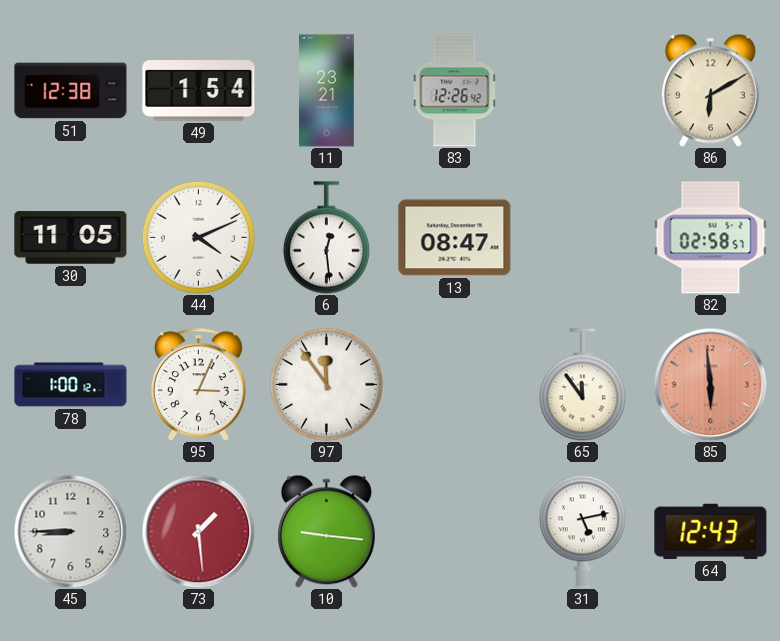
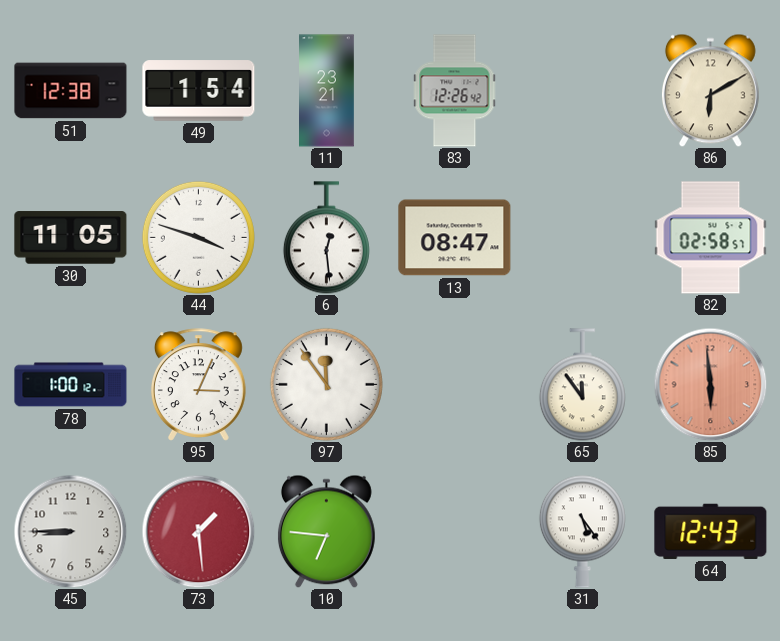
44: 4:11 -> 3:48 (198, 237)
10: 9:16 -> 6:46 (326, 531)
31: 5:13 -> 5:24 (582, 531)
